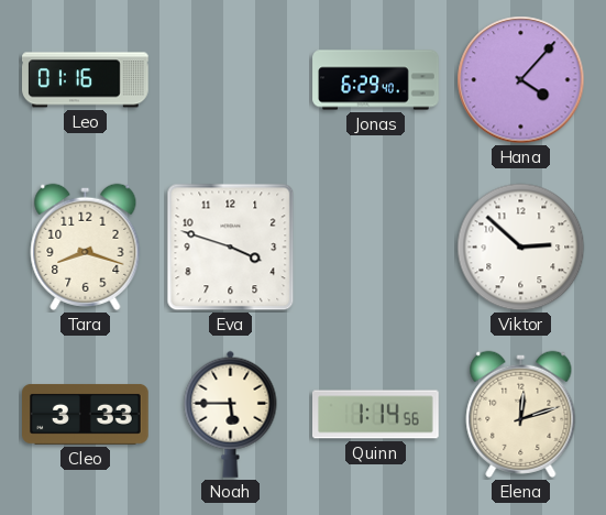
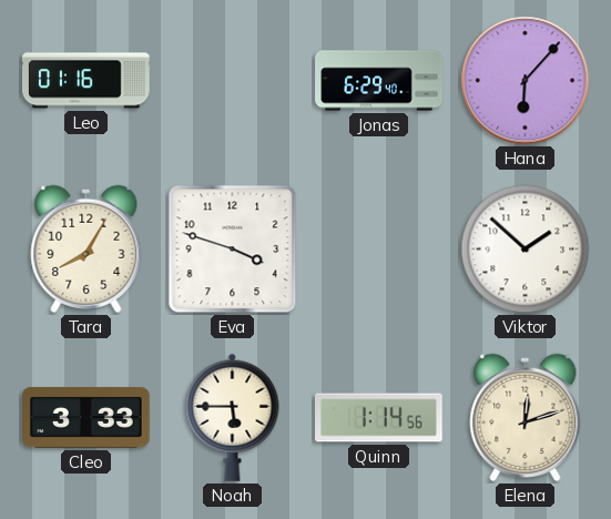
Hana: 4:07 -> 6:07 (526, 81)
Tara: 8:18 -> 8:05 (86, 248)
Viktor: 2:52 -> 1:52 (526, 250)
